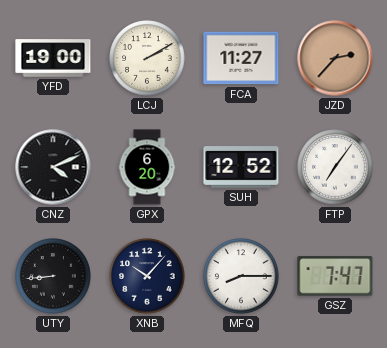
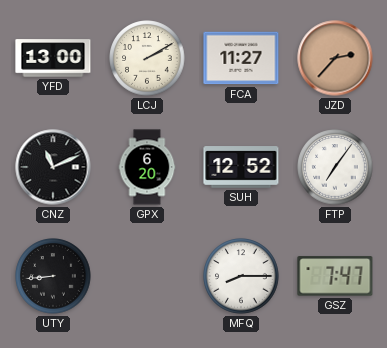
YFD: 19:00 -> 13:00 (53, 58)
CNZ: 4:11 -> 11:11 (53, 167)
XNB: 10:07 -> none (147, 276)
